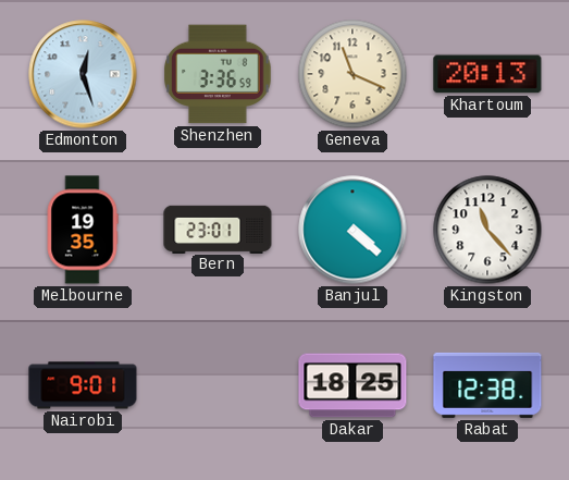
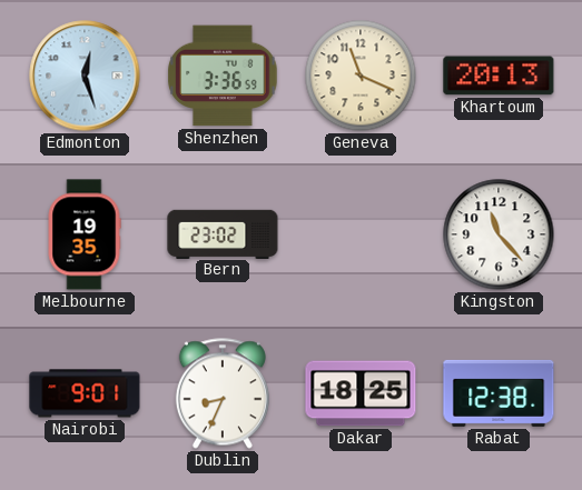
Bern: 23:01 -> 23:02 (223, 233)
Banjul: 4:22 -> none (352, 230)
Dublin: none -> 8:34 (223, 393)
